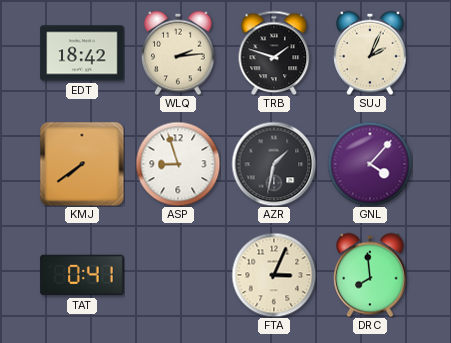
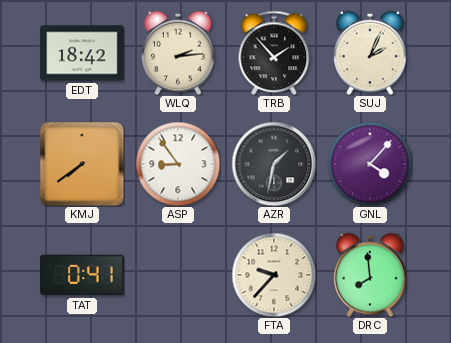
TRB: 1:48 -> 1:53 (274, 53)
ASP: 8:57 -> 8:54 (178, 164)
FTA: 3:04 -> 9:37 (274, 275)
